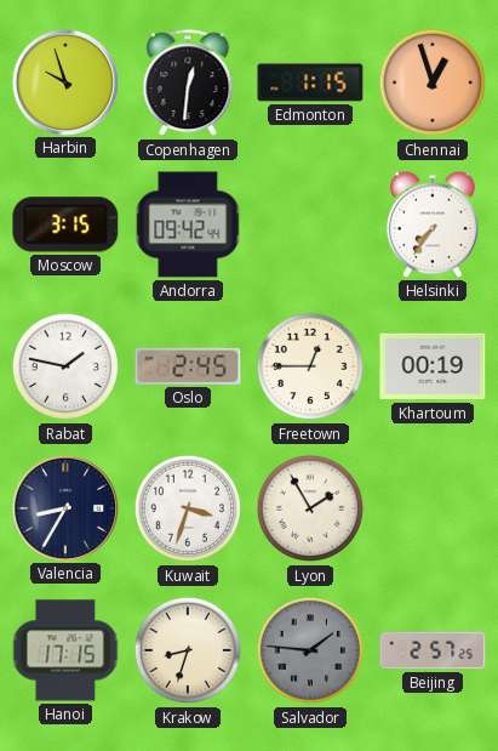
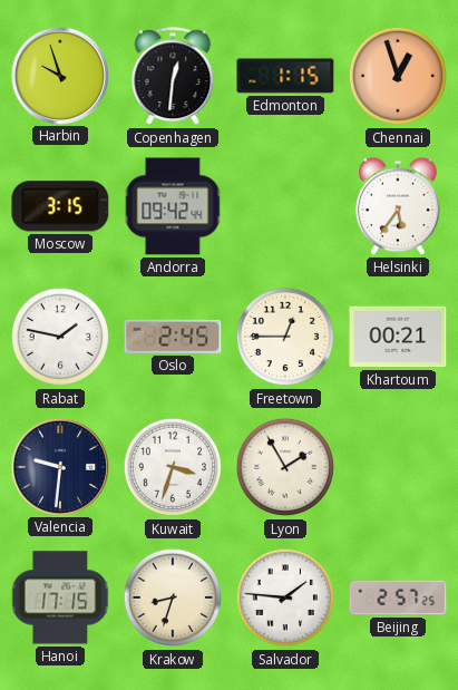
Helsinki: 7:36 -> 5:36 (399, 206)
Khartoum: 00:19 -> 00:21 (398, 337)
Valencia: 8:35 -> 9:31 (59, 466)
Salvador dial: grey -> white (285, 597)
